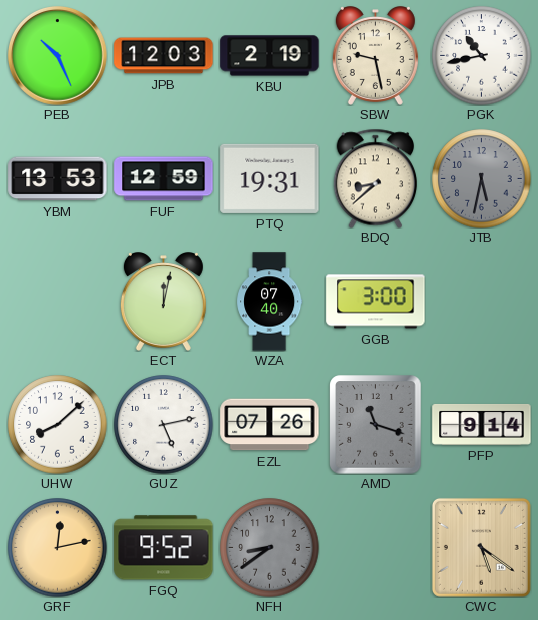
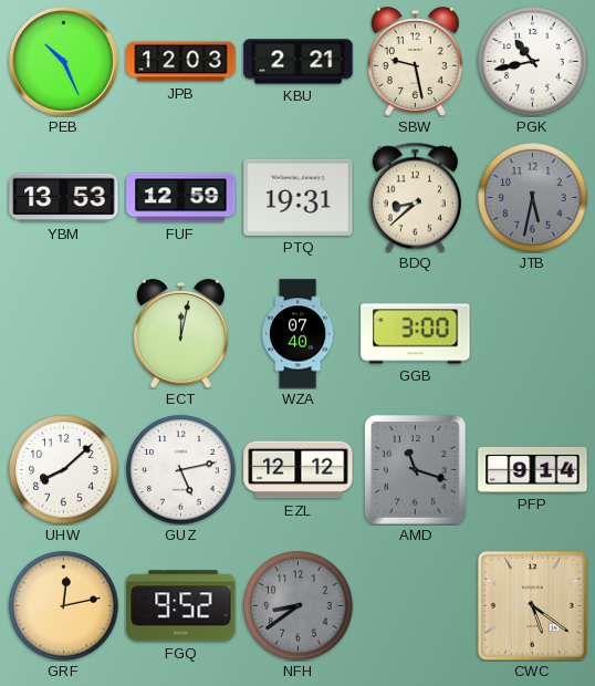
KBU: 2:19 -> 2:21 (299, 62)
EZL: 07:26 -> 12:12 (299, 470)
